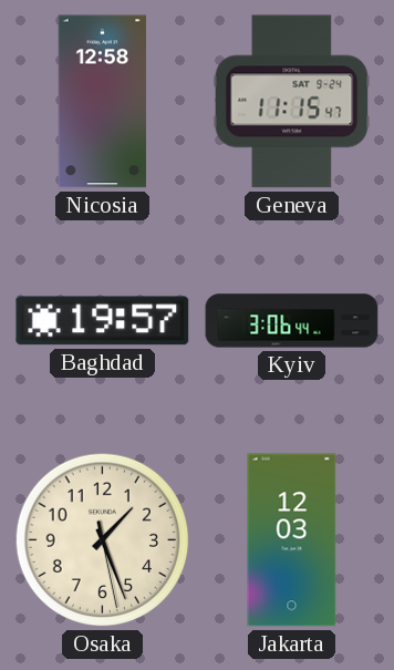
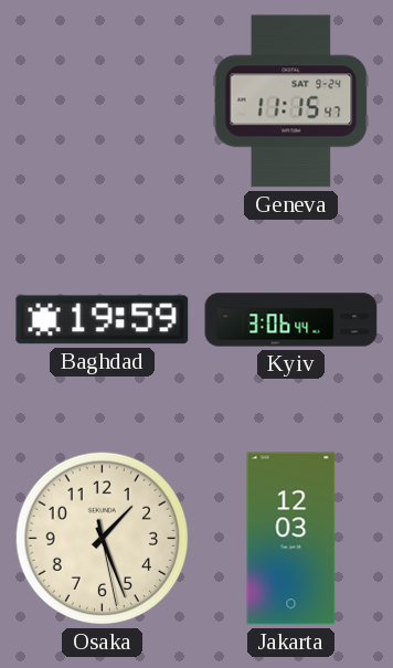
Nicosia: 12:58 -> none (103, 102)
Baghdad: 19:57 -> 19:59 (103, 320)
